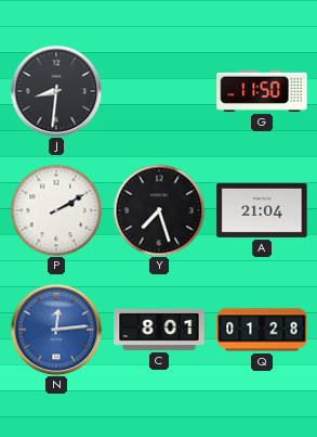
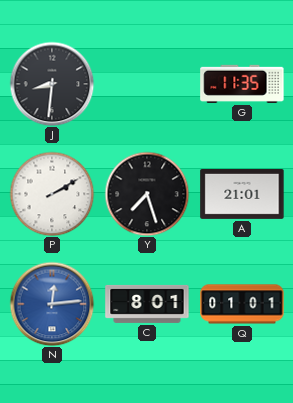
G: 11:50 -> 11:35 (242, 84)
A: 21:04 -> 21:01 (242, 194)
Q: 01:28 -> 01:01 (242, 304)
